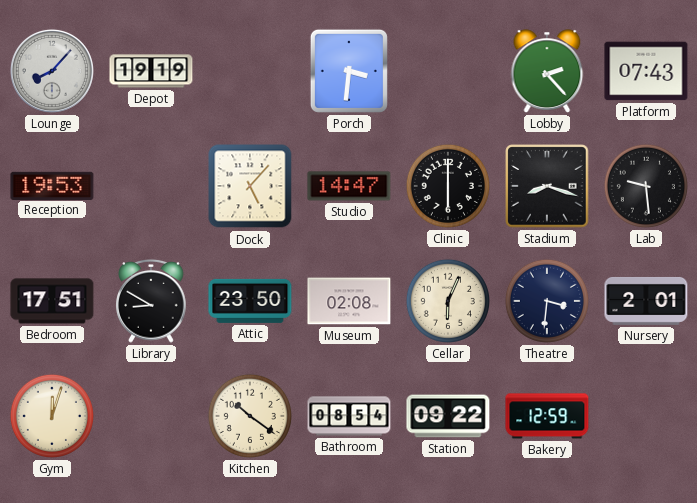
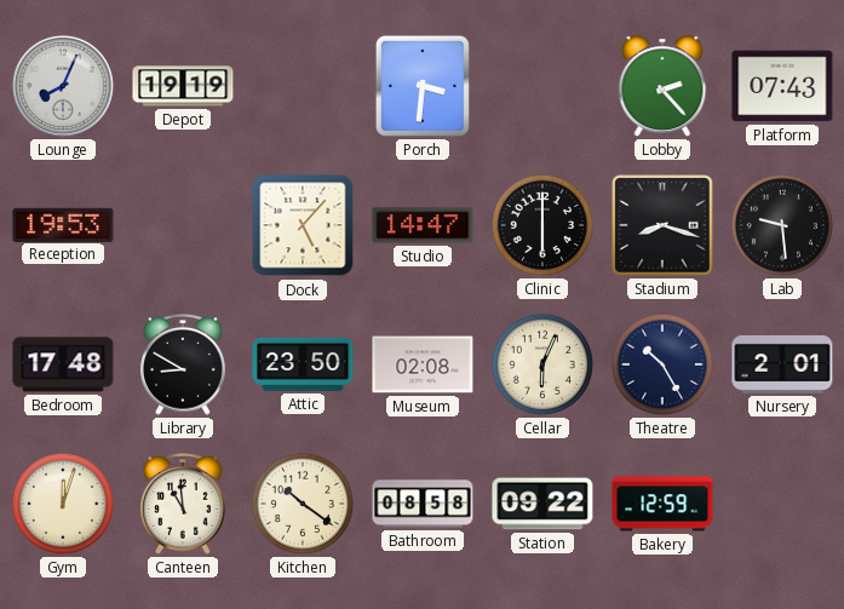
Lounge: 8:07 -> 8:04 (63, 86)
Bedroom: 17:51 -> 17:48 (63, 364)
Theatre: 3:31 -> 10:25 (662, 364)
Canteen: none -> 10:59 (183, 504)
Bathroom: 08:54 -> 08:58 (423, 504)
